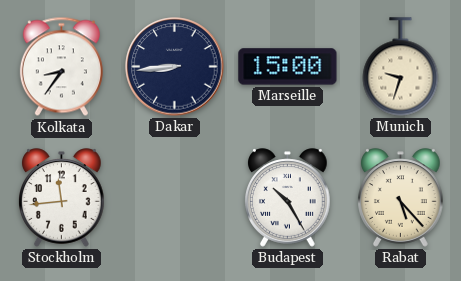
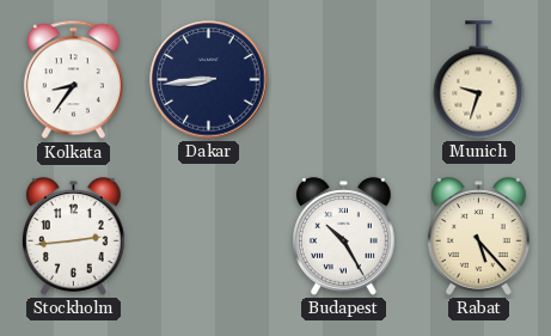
Marseille: 15:00 -> none (288, 67)
Stockholm: 11:44 -> 2:44 (74, 237)
